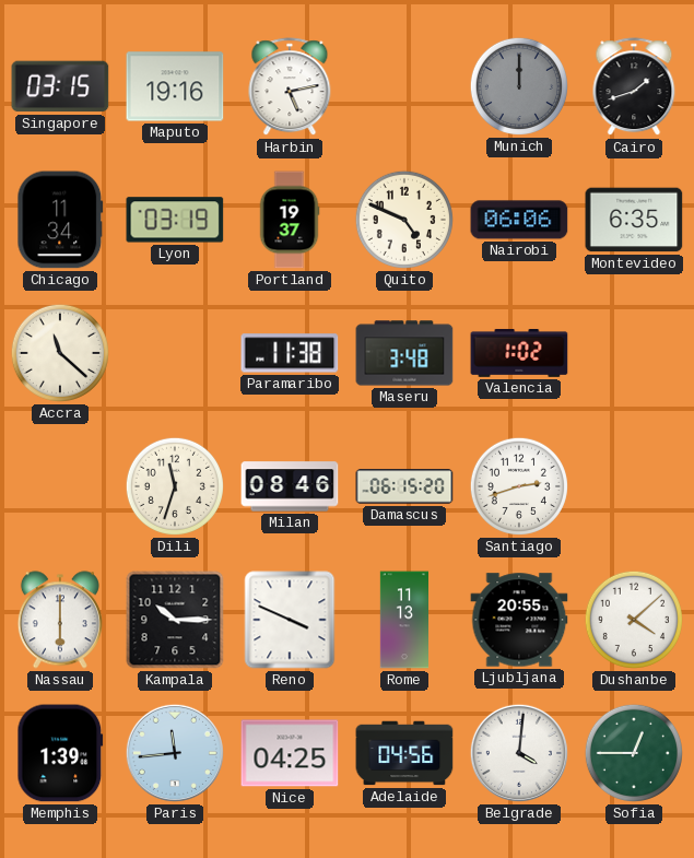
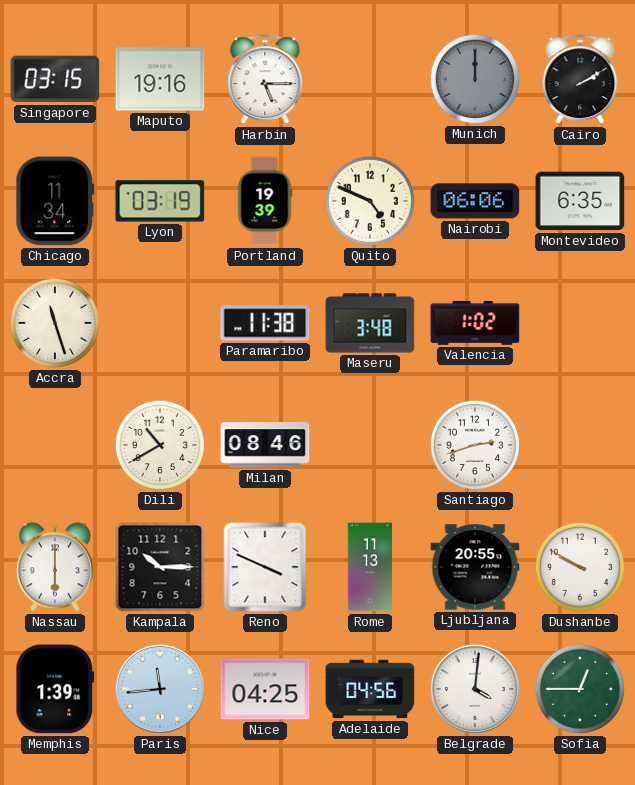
Harbin: 5:13 -> 5:15 (265, 80)
Cairo: 1:42 -> 2:10 (580, 80)
Portland: 19:37 -> 19:39 (265, 201)
Accra: 11:22 -> 11:27 (55, 323)
Dili: 11:33 -> 10:40 (160, 445)
Damascus: 06:15 -> none (404, 486)
Dushanbe: 4:08 -> 9:50 (580, 567)
